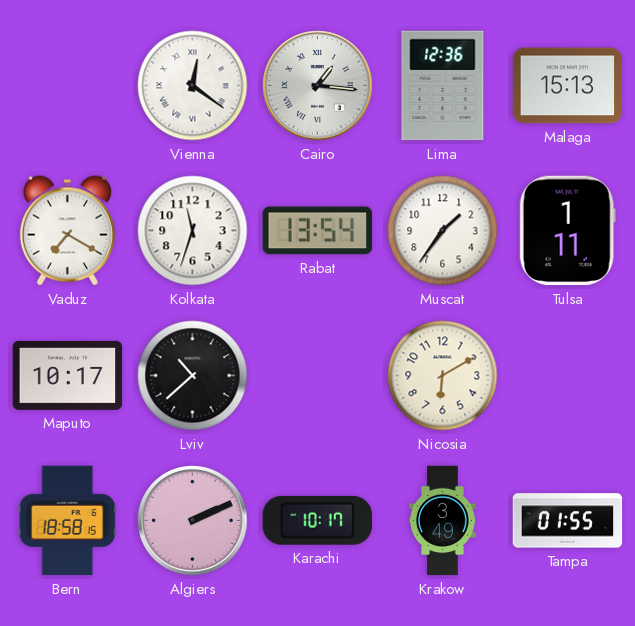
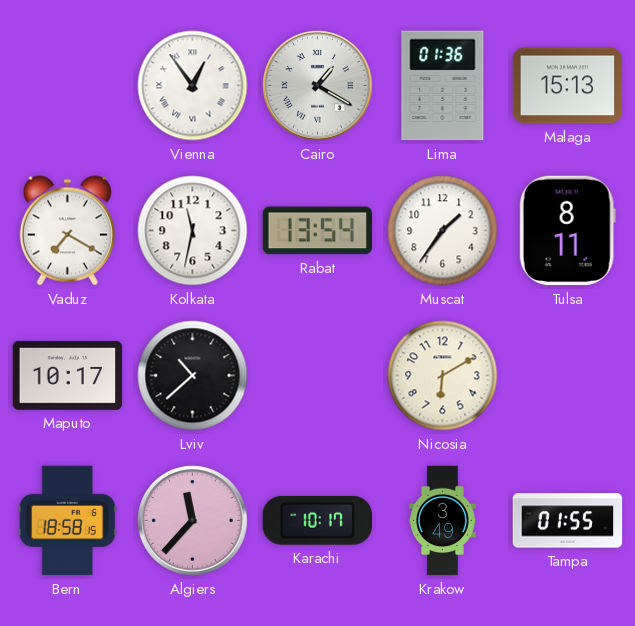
Vienna: 12:21 -> 12:54 (193, 86)
Cairo: 1:16 -> 1:20 (318, 86)
Lima: 12:36 -> 01:36 (443, 86)
Kolkata: 11:33 -> 11:32 (193, 231)
Tulsa: 1:11 -> 8:11 (567, 231)
Algiers: 2:11 -> 11:37 (193, 521)
